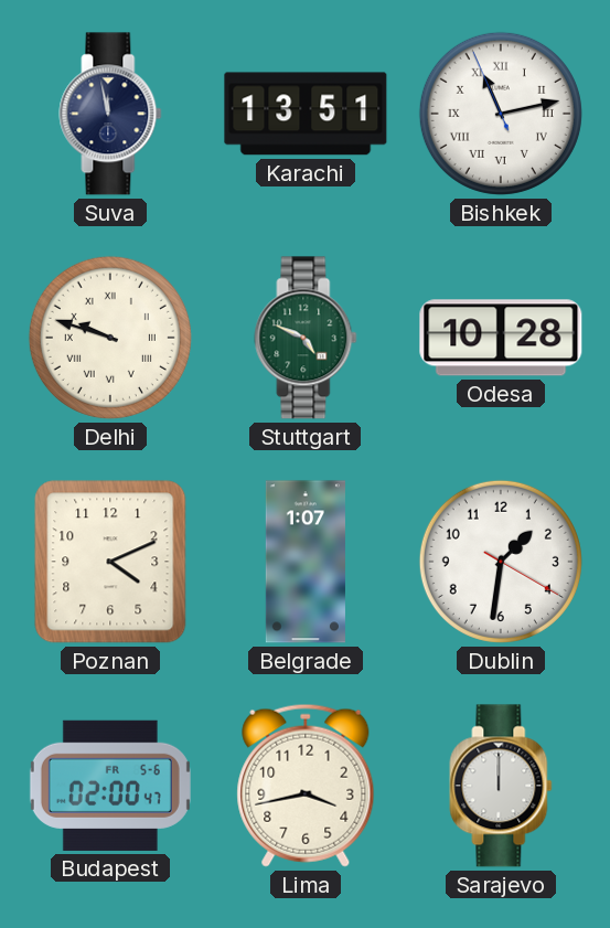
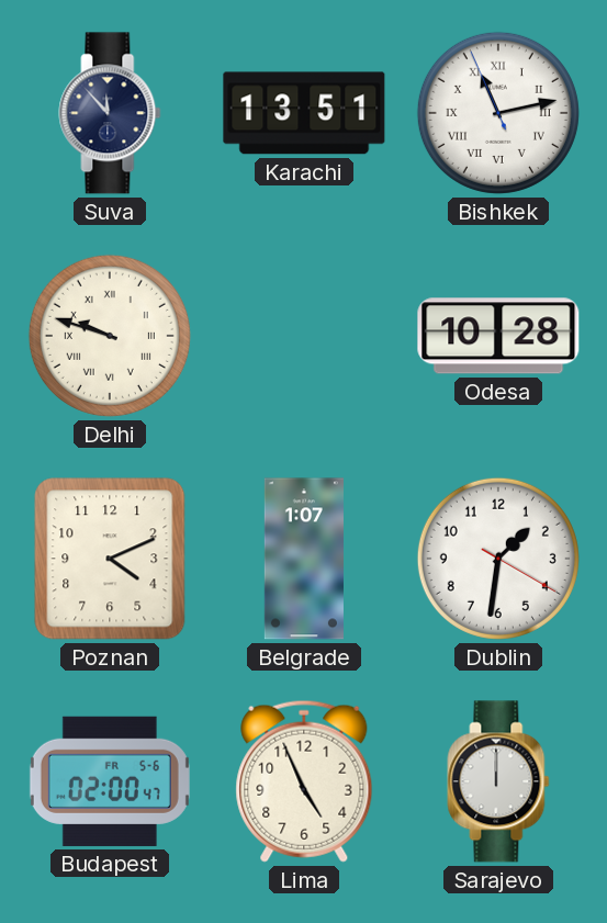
Suva: 11:58 -> 11:53 (110, 113)
Stuttgart: 4:49 -> none (306, 338)
Lima: 3:43 -> 4:56 (304, 781)
